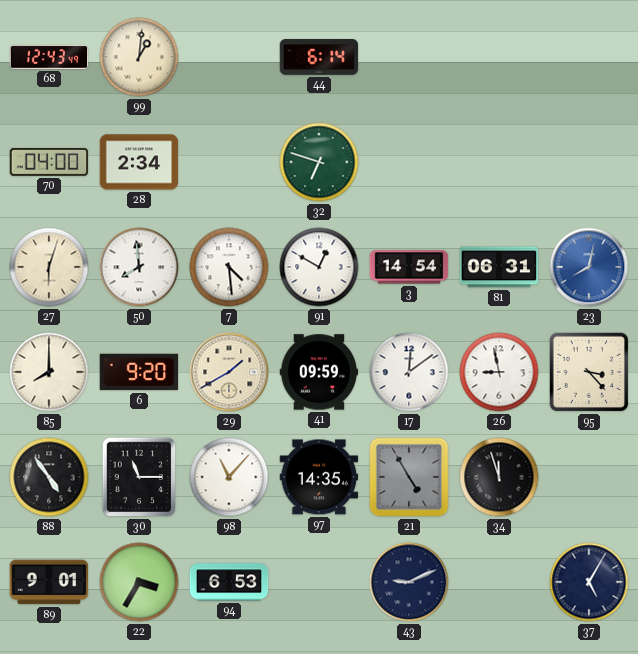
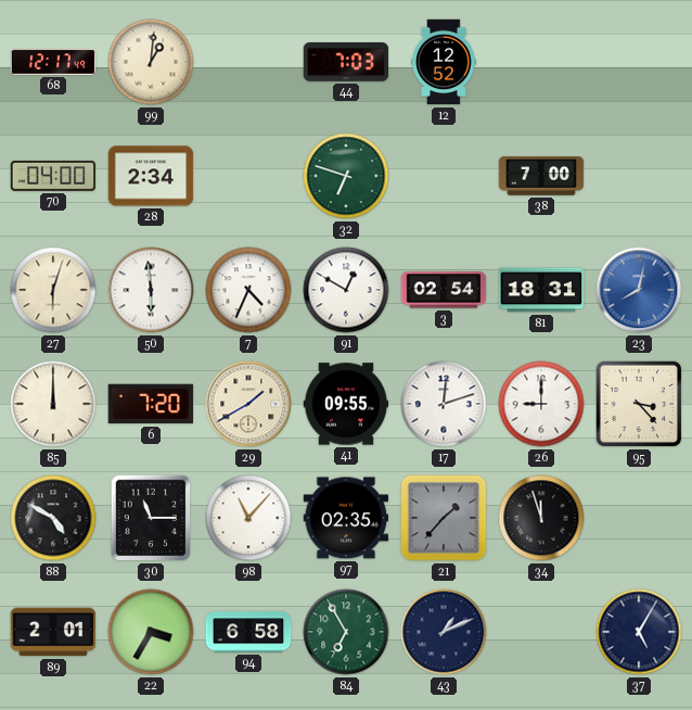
68: 12:43 -> 12:17 (53, 62)
44: 6:14 -> 7:03 (346, 62)
12: none -> 12:52 (444, 62)
38: none -> 7:00 (541, 177)
50: 7:59 -> 5:59 (151, 290)
7: 4:29 -> 4:34 (248, 290)
3: 14:54 -> 02:54 (444, 290)
81: 06:31 -> 18:31 (541, 290)
85: 8:00 -> 12:00 (53, 404)
6: 9:20 -> 7:20 (151, 404)
41: 09:59 -> 09:55 (346, 404)
17: 12:09 -> 12:12 (444, 404)
26: 8:58 -> 9:00 (541, 404)
88: 4:54 -> 4:50 (53, 518)
97: 14:35 -> 02:35 (346, 518)
21: 4:55 -> 1:37 (444, 518)
89: 9:01 -> 2:01 (53, 632)
94: 6:53 -> 6:58 (248, 632)
84: none -> 6:55 (346, 632)
43: 9:11 -> 1:11 (444, 632)
